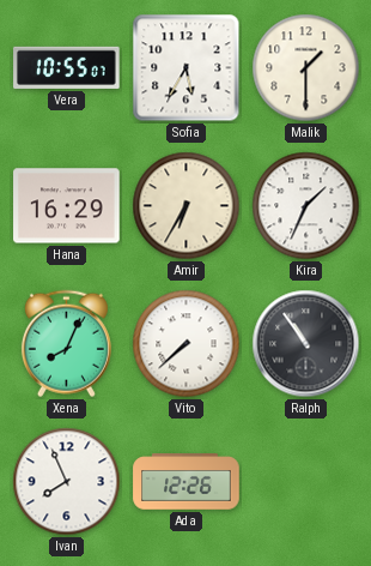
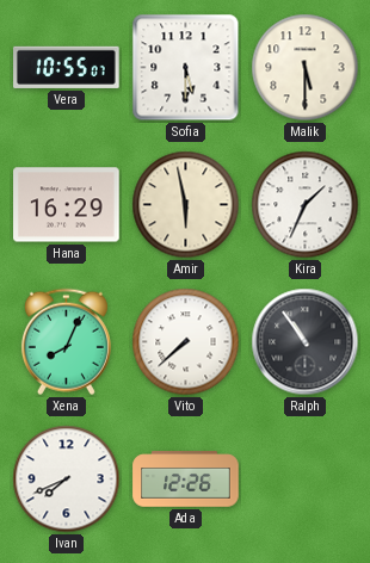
Sofia: 5:35 -> 5:30 (186, 68)
Malik: 1:30 -> 5:30 (306, 68)
Amir: 6:35 -> 5:58 (186, 205)
Ivan: 7:56 -> 7:41 (67, 480)
